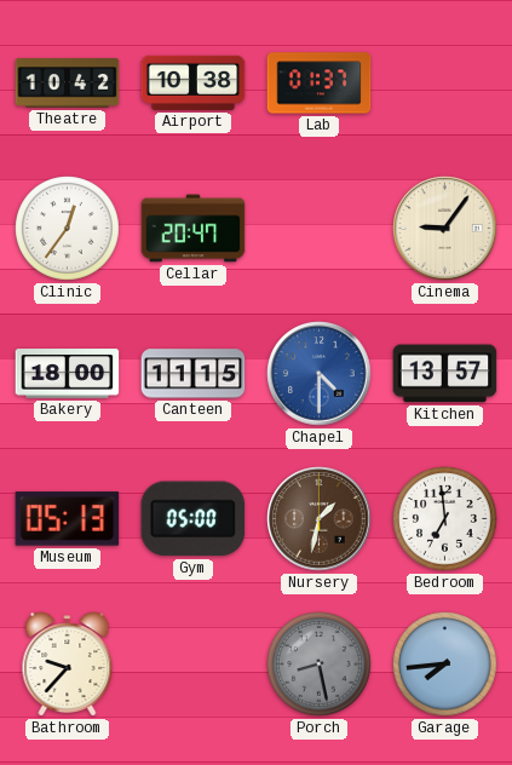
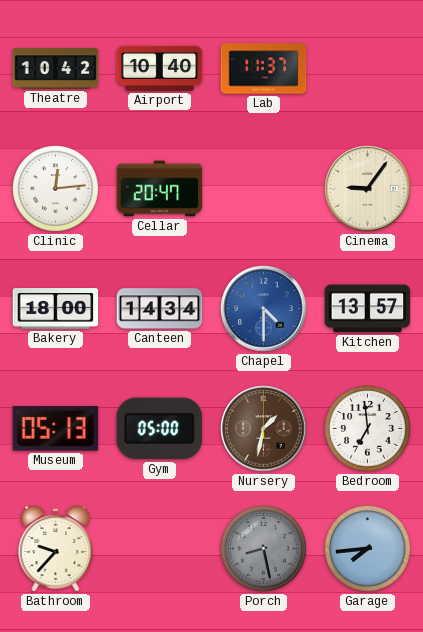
Airport: 10:38 -> 10:40 (160, 68)
Lab: 01:37 -> 11:37 (264, 69)
Clinic: 12:36 -> 12:14 (56, 189)
Canteen: 11:15 -> 14:34 (160, 309)
